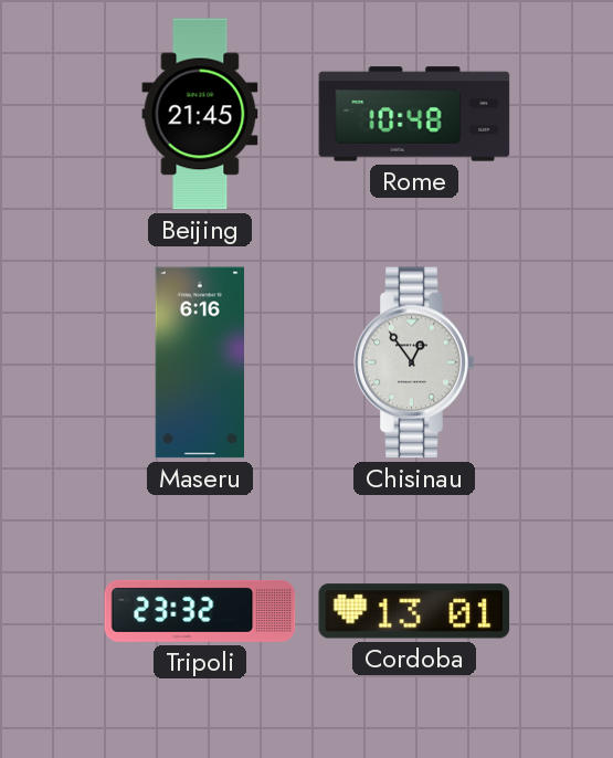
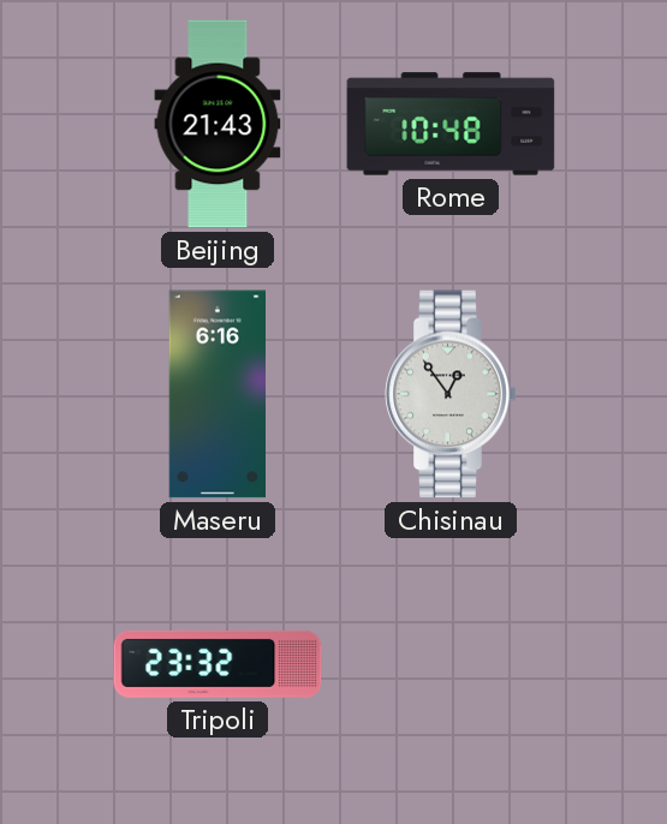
Beijing: 21:45 -> 21:43 (218, 124)
Cordoba: 13:01 -> none (414, 611)
